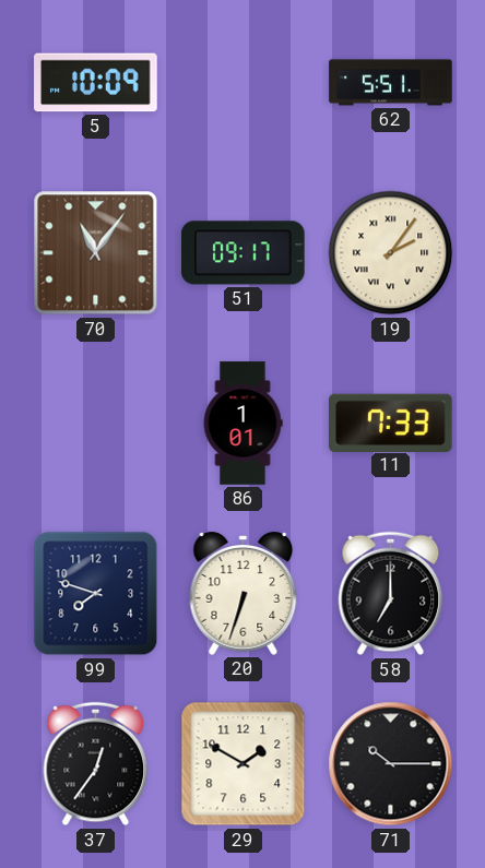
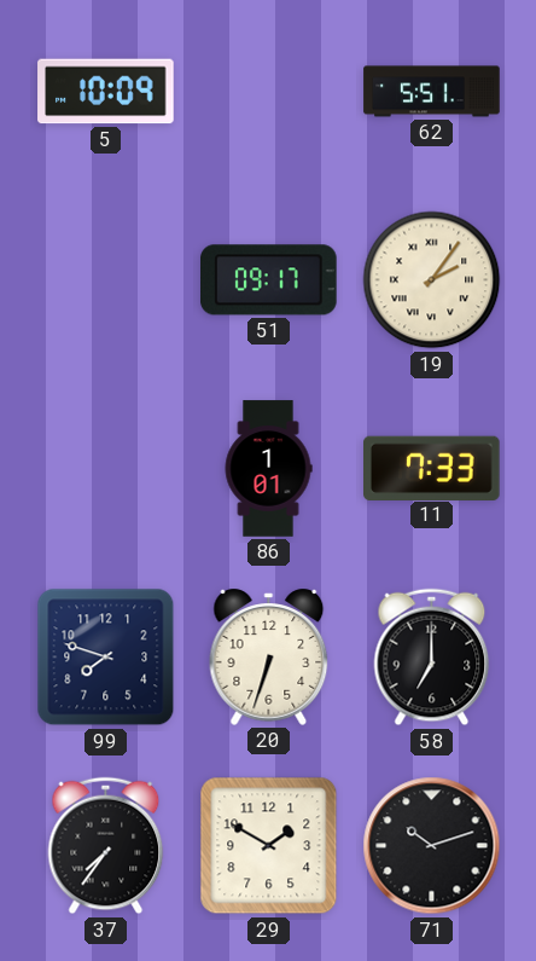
70: 11:06 -> none (96, 253)
37: 12:36 -> 7:36 (106, 846)
71: 10:15 -> 10:12 (432, 846)
